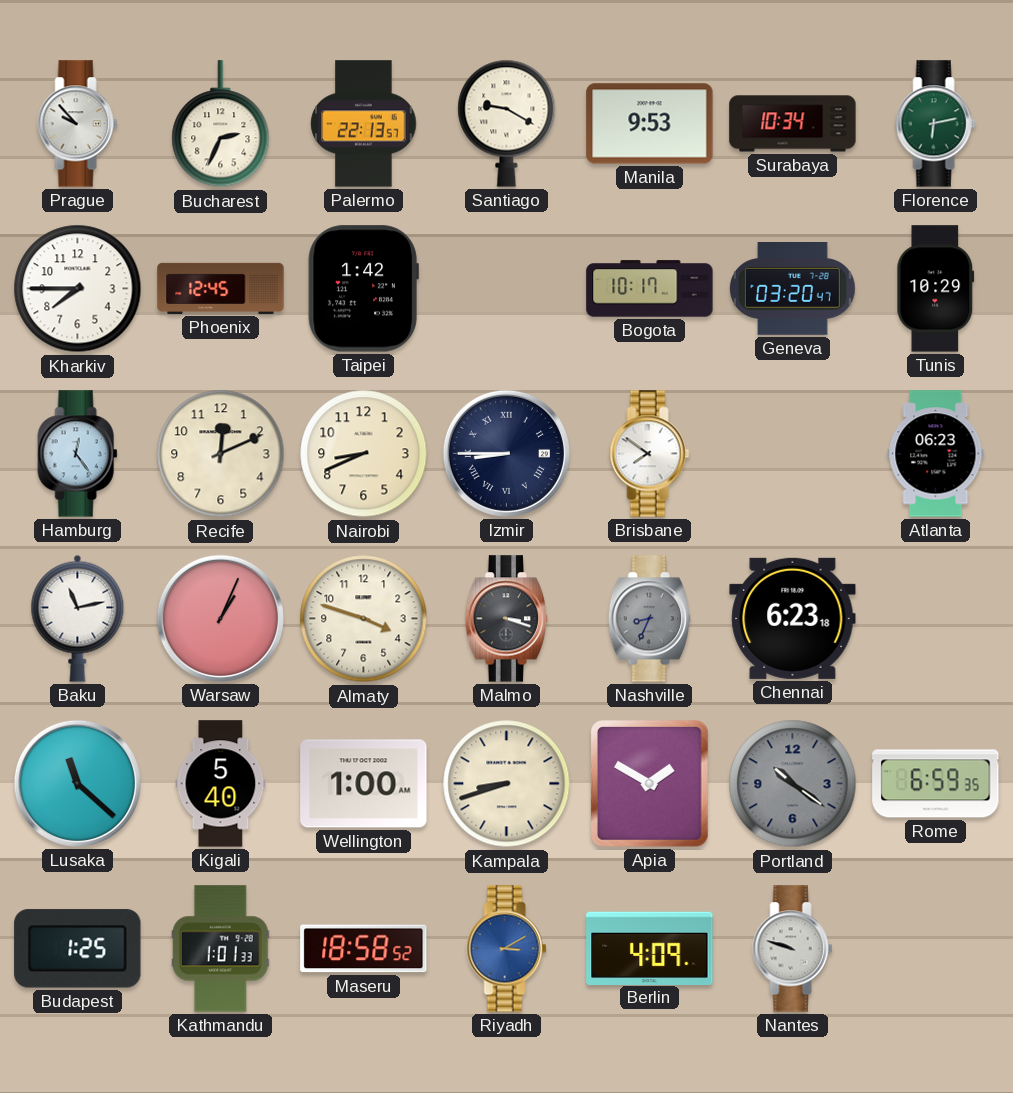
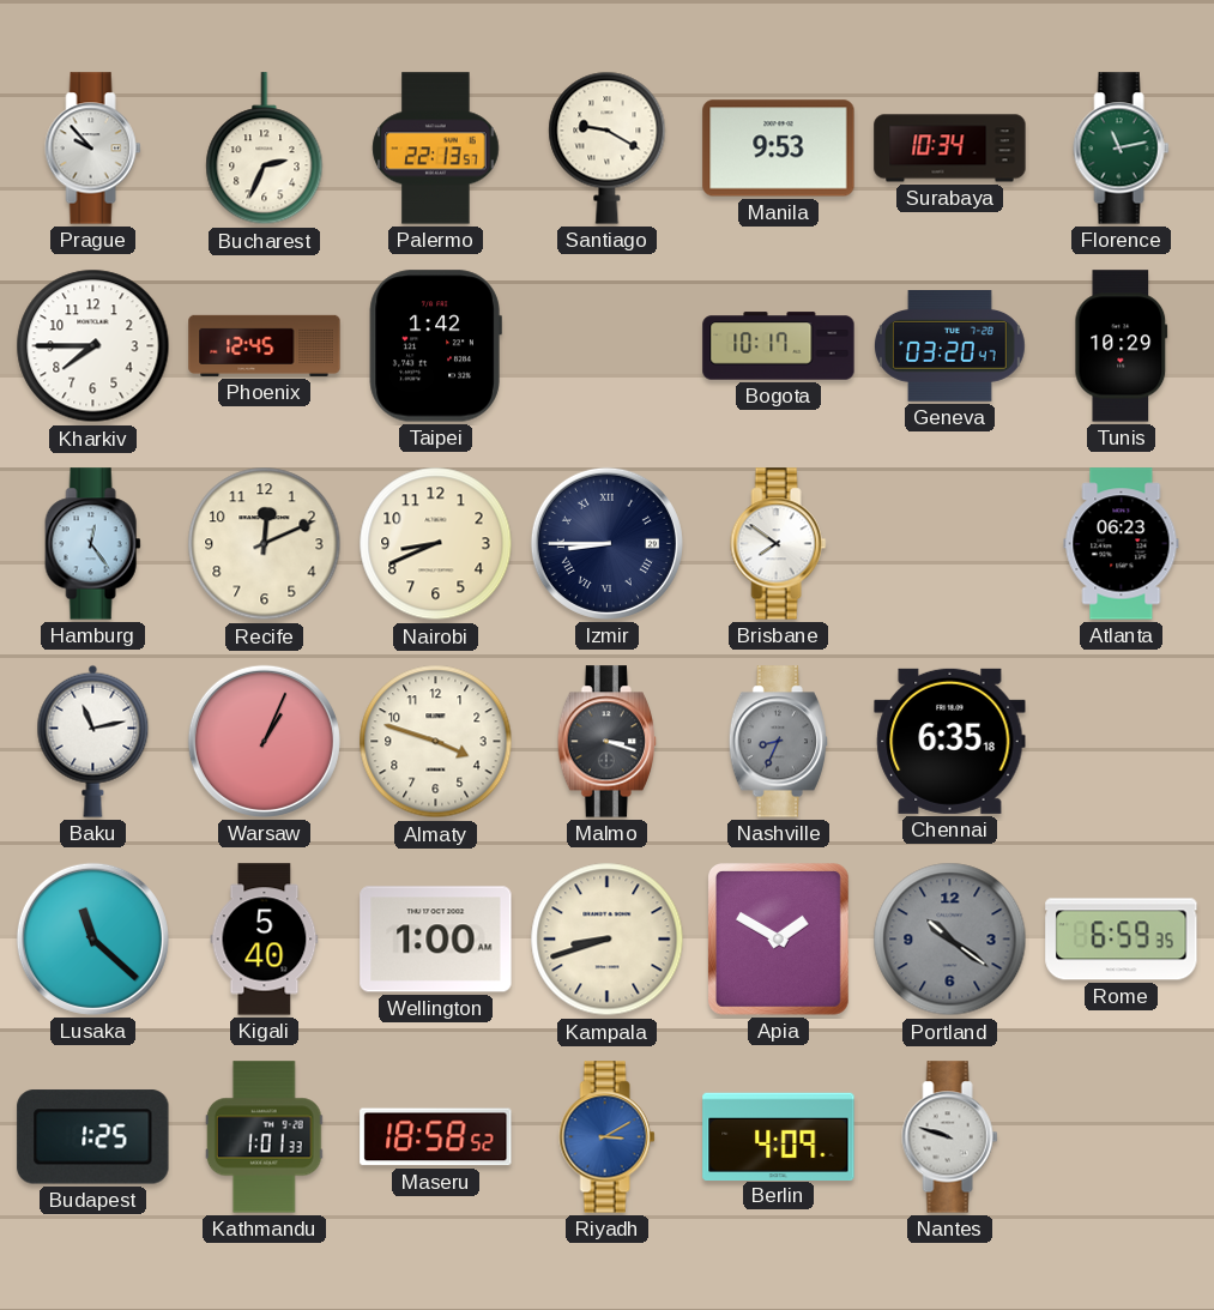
Florence: 6:13 -> 11:13 (1122, 149)
Chennai: 6:23 -> 6:35 (950, 741)
